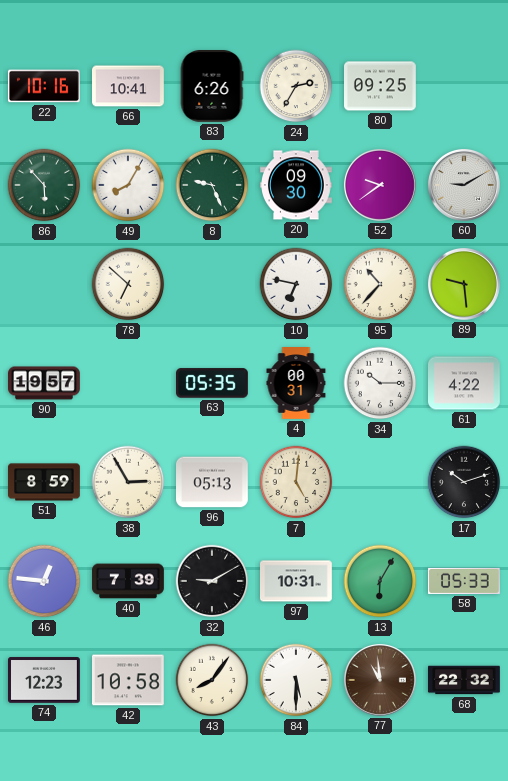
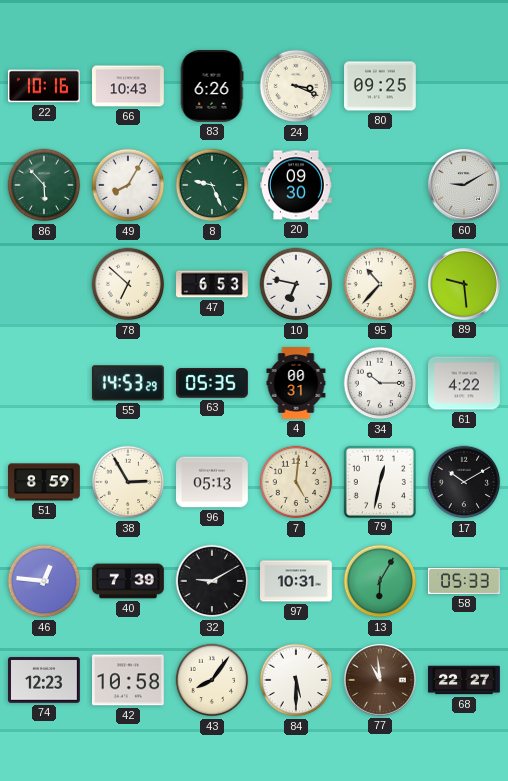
66: 10:41 -> 10:43 (129, 86)
24: 2:35 -> 3:19 (296, 86)
52: 9:39 -> none (380, 185)
47: none -> 6:53 (212, 284)
90: 19:57 -> none (45, 383)
55: none -> 14:53 (128, 383)
79: none -> 12:32 (379, 481)
17: 10:12 -> 10:10 (464, 482)
68: 22:32 -> 22:27 (465, 680)
